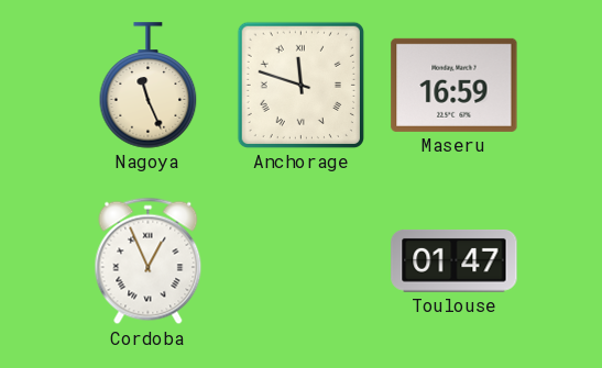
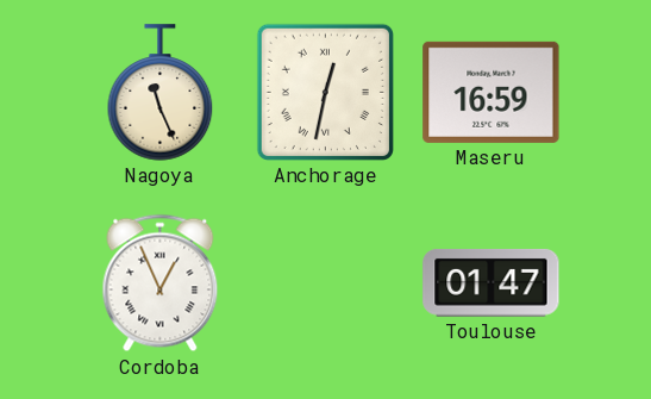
Anchorage: 11:48 -> 12:32 (325, 92)
